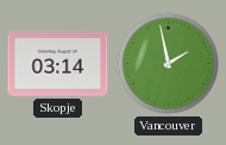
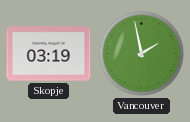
Skopje: 03:14 -> 03:19 (49, 54)
